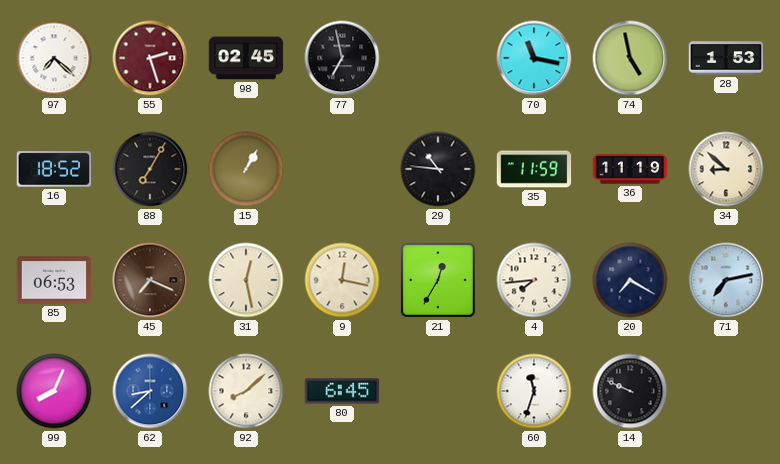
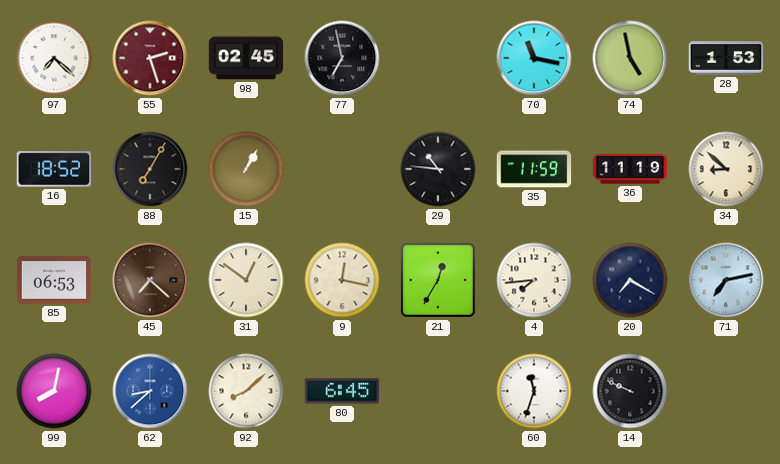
45: 7:19 -> 7:22 (150, 280)
31: 12:28 -> 12:51 (246, 280)
99: 8:04 -> 8:02 (54, 391)
